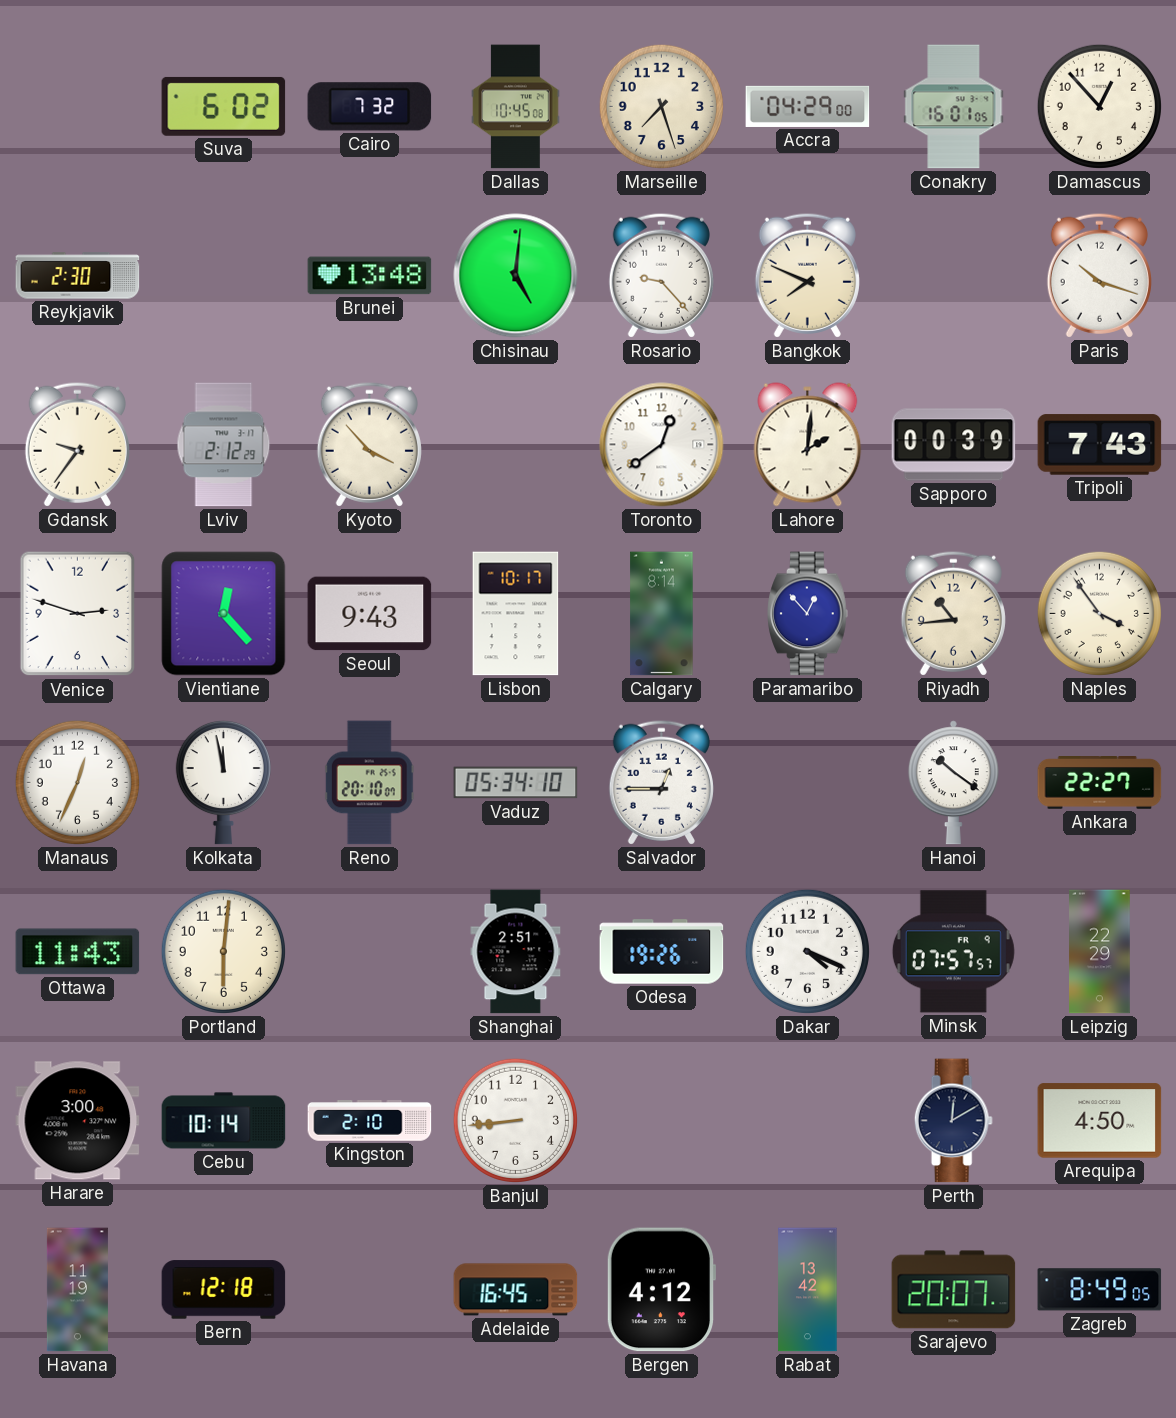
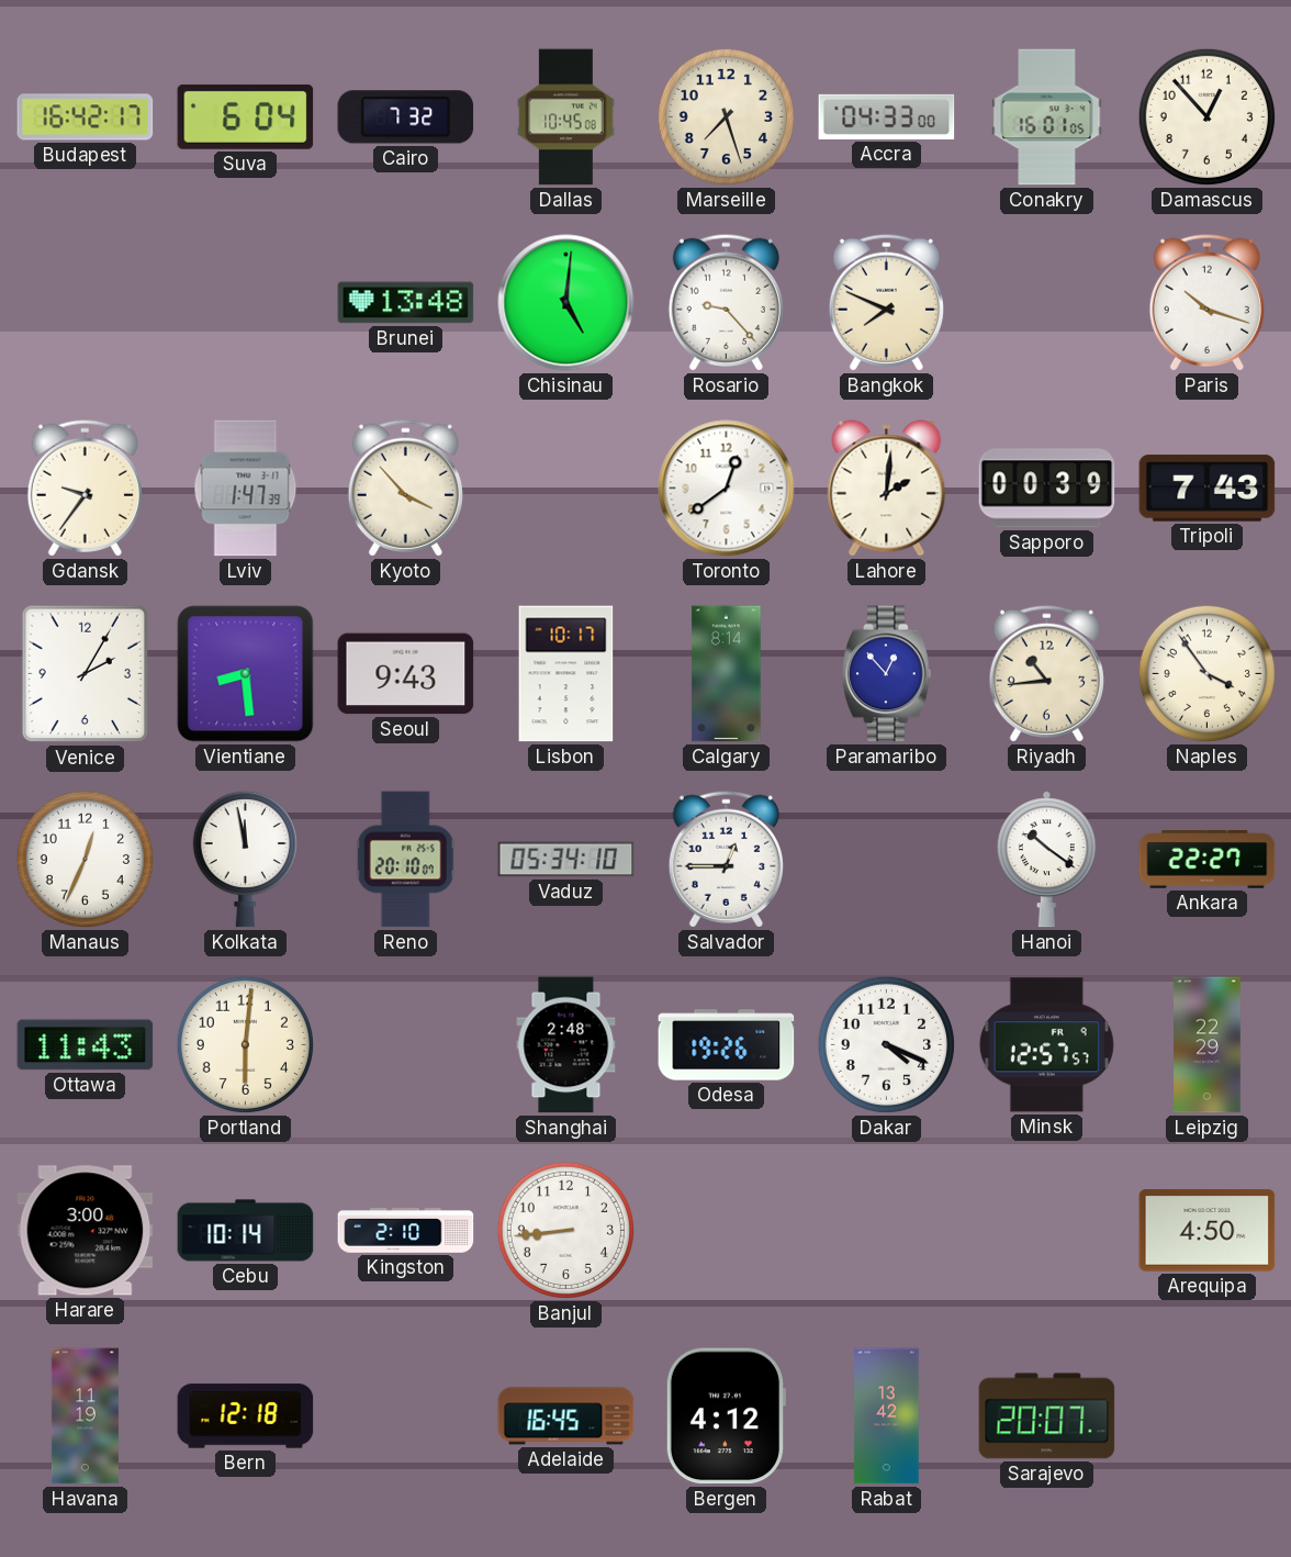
Budapest: none -> 16:42 (86, 117)
Suva: 6:02 -> 6:04 (246, 116)
Accra: 04:29 -> 04:33 (887, 116)
Reykjavik: 2:30 -> none (78, 276)
Lviv: 2:12 -> 1:47 (246, 489)
Venice: 2:48 -> 2:05 (86, 674)
Vientiane: 12:23 -> 8:29 (246, 674)
Shanghai: 2:51 -> 2:48 (566, 1045)
Minsk: 07:57 -> 12:57 (1046, 1045)
Perth: 12:10 -> none (953, 1121)
Zagreb: 8:49 -> none (1100, 1290)
